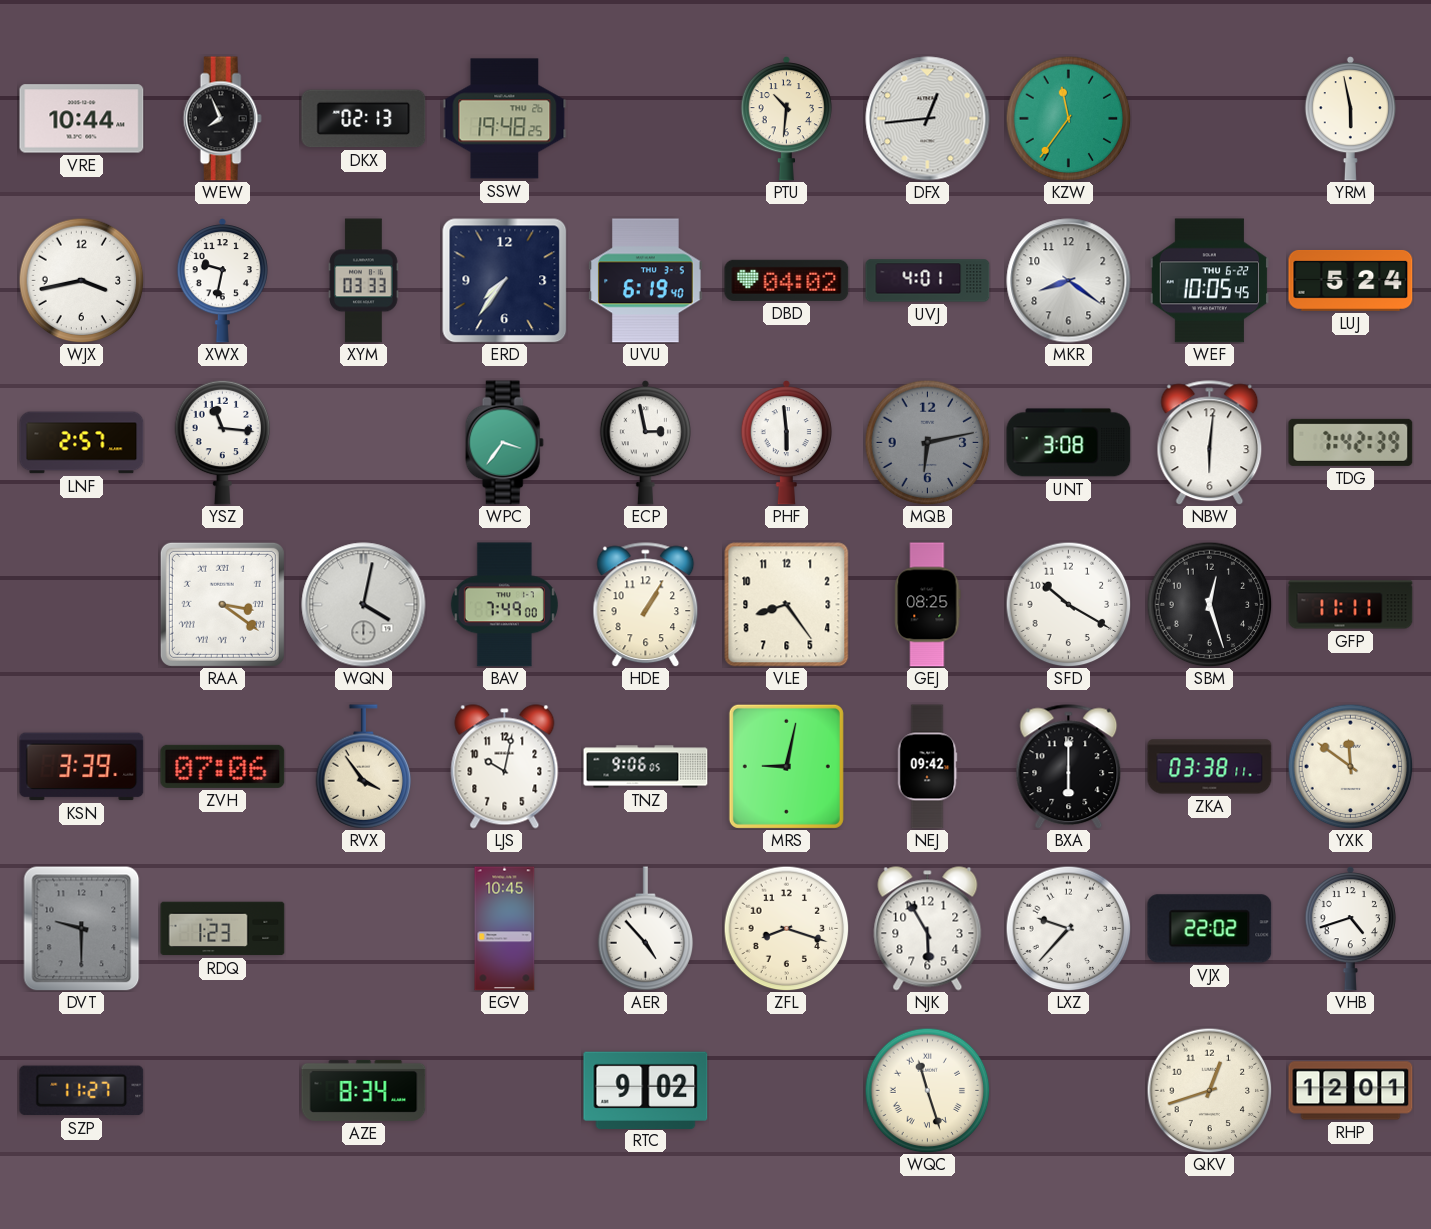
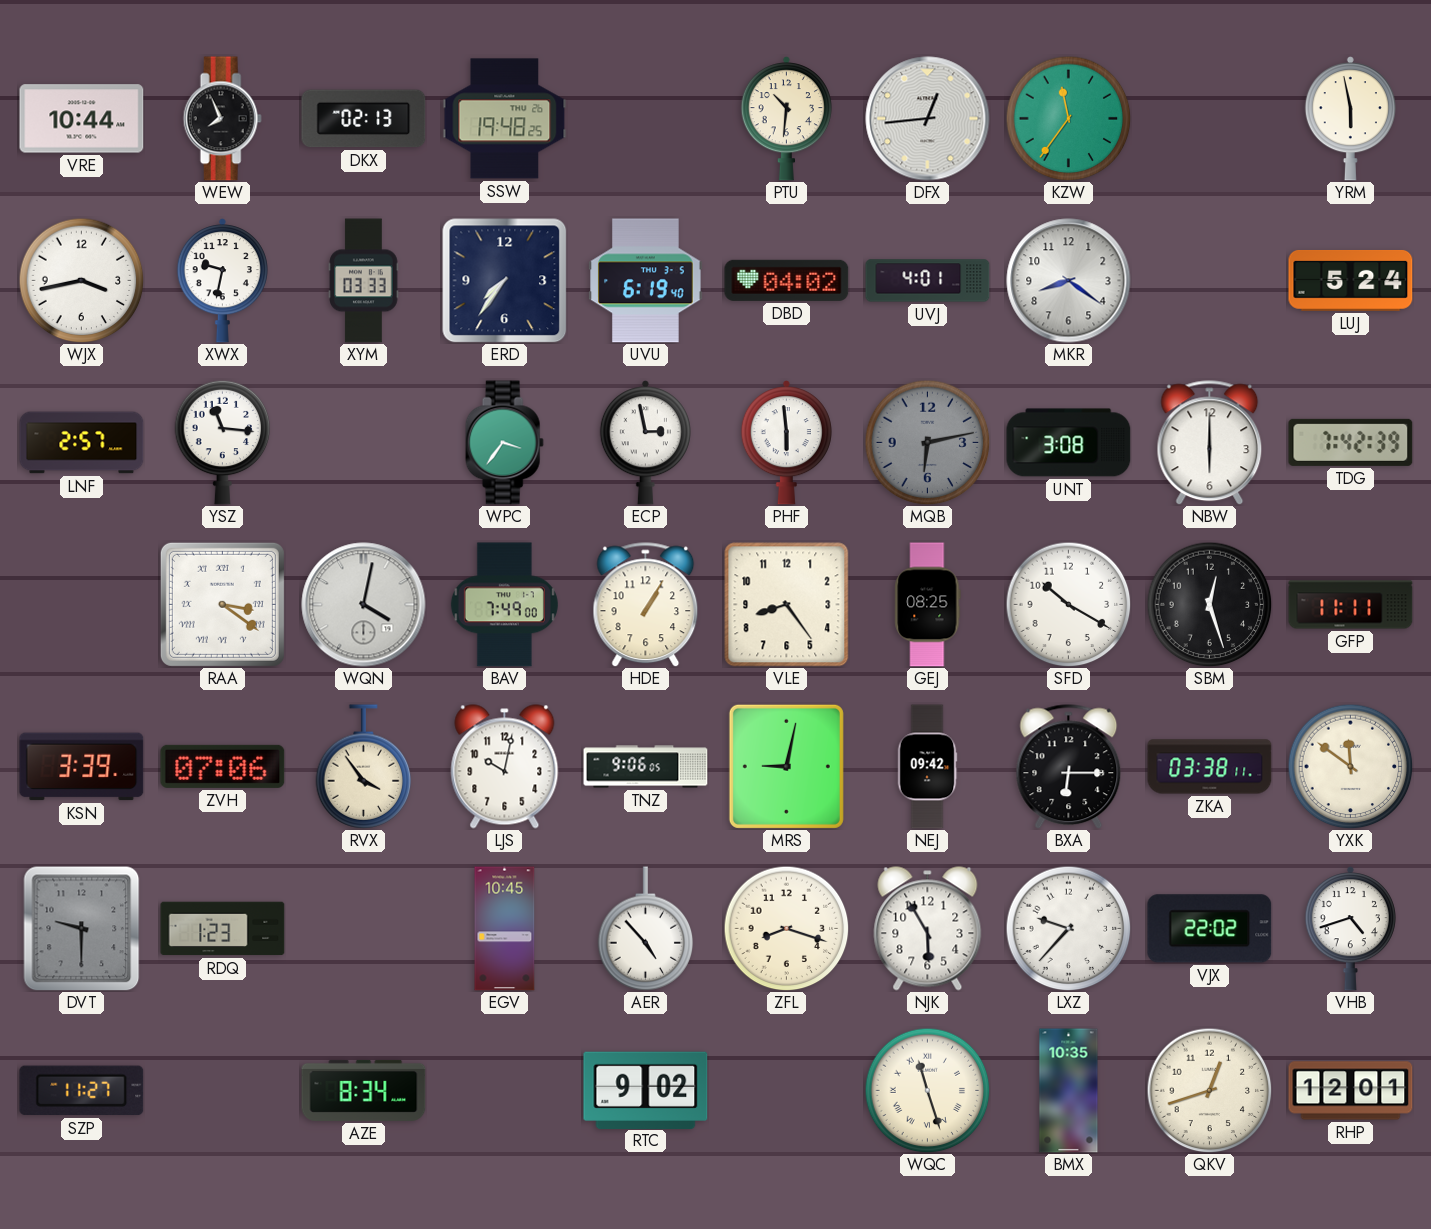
WEF: 10:05 -> none (1209, 281)
NBW: 6:01 -> 6:00 (1210, 443)
BXA: 6:00 -> 6:15 (1069, 767)
BMX: none -> 10:35 (1069, 1091)
